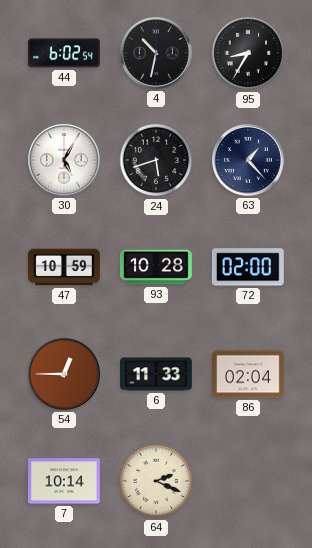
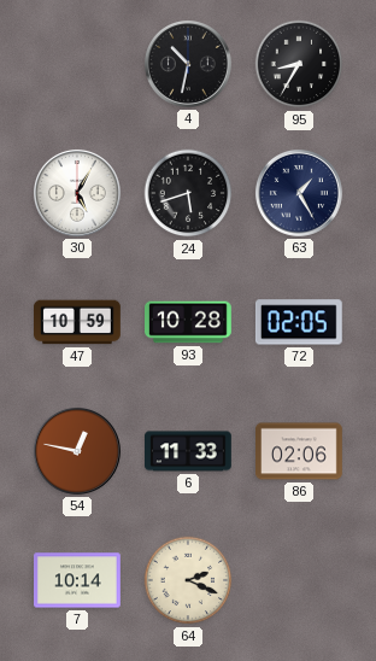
44: 6:02 -> none (65, 53)
63: 1:23 -> 1:25 (299, 193)
72: 02:00 -> 02:05 (299, 322)
54: 12:45 -> 12:47 (77, 451)
86: 02:04 -> 02:06 (300, 451)
